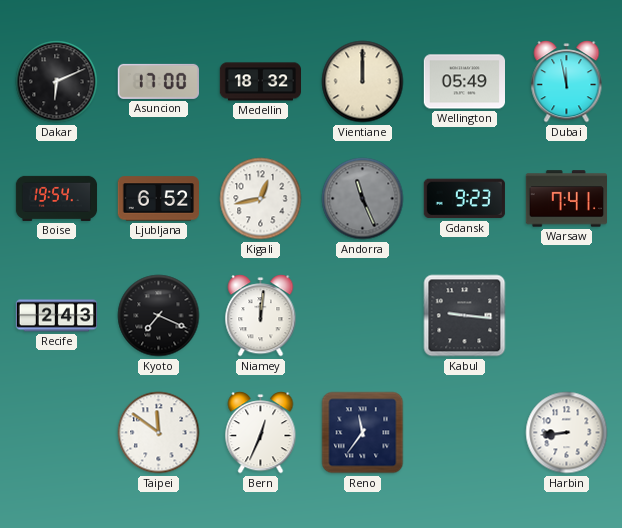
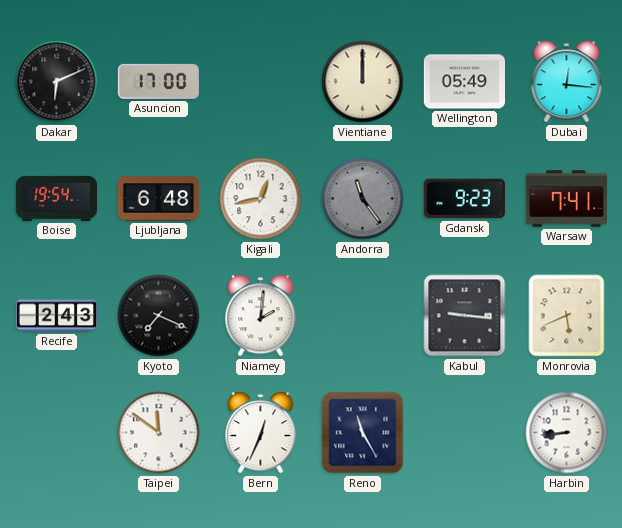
Medellin: 18:32 -> none (260, 82)
Dubai: 11:58 -> 12:16 (567, 82)
Ljubljana: 6:52 -> 6:48 (158, 199)
Andorra: 11:26 -> 11:24 (363, 199)
Niamey: 12:01 -> 2:01 (261, 316)
Monrovia: none -> 5:41 (567, 316)
Reno: 11:36 -> 11:25 (363, 433)
